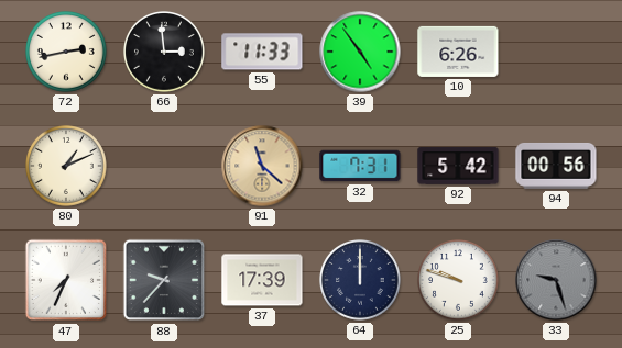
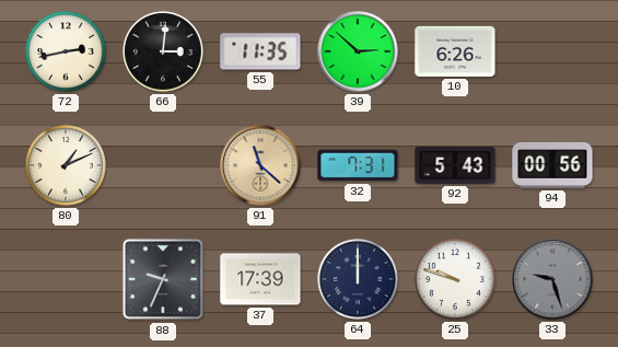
66: 2:59 -> 3:01 (164, 53)
55: 11:33 -> 11:35 (260, 51)
39: 4:54 -> 2:52 (358, 51)
92: 5:42 -> 5:43 (455, 165)
47: 7:34 -> none (66, 280)
88: 9:37 -> 9:34 (163, 279)
